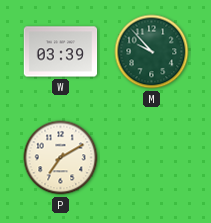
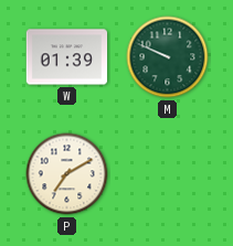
W: 03:39 -> 01:39 (67, 57)
M: 9:53 -> 9:49 (168, 57)
